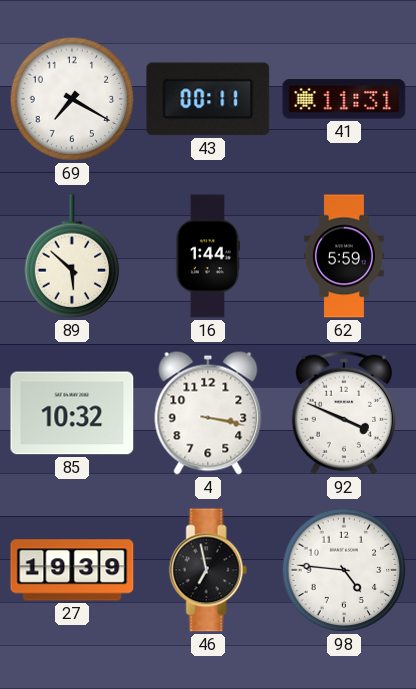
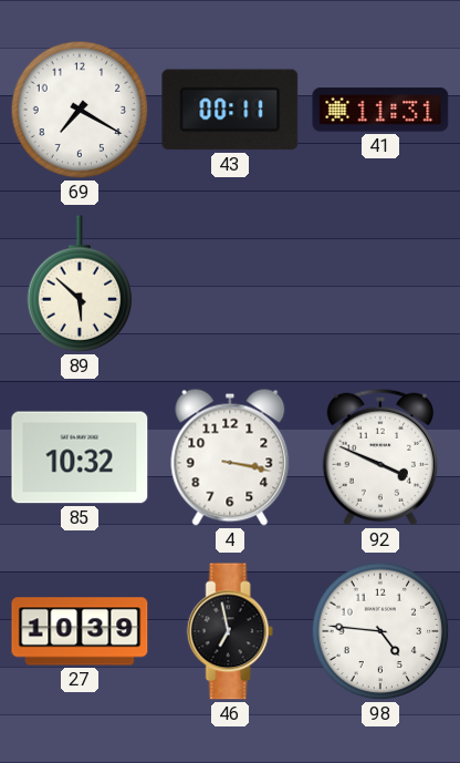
16: 1:44 -> none (207, 256)
62: 5:59 -> none (344, 256)
27: 19:39 -> 10:39 (80, 631)
